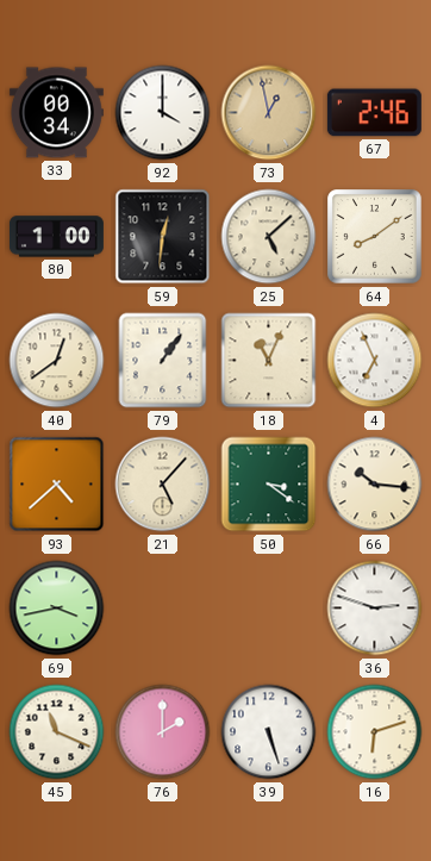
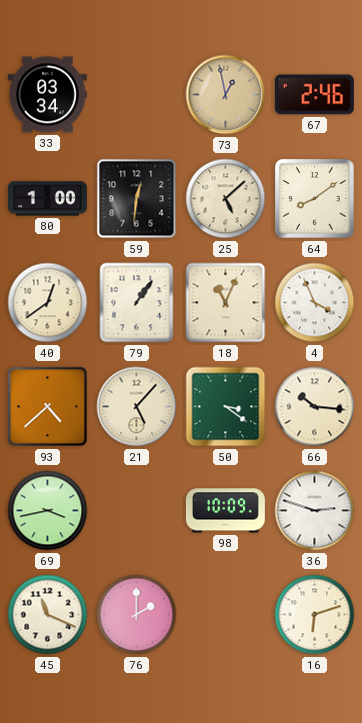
33: 00:34 -> 03:34 (47, 95)
92: 4:00 -> none (163, 113)
4: 6:56 -> 3:56 (315, 303)
98: none -> 10:09 (225, 511)
39: 5:27 -> none (269, 732)
